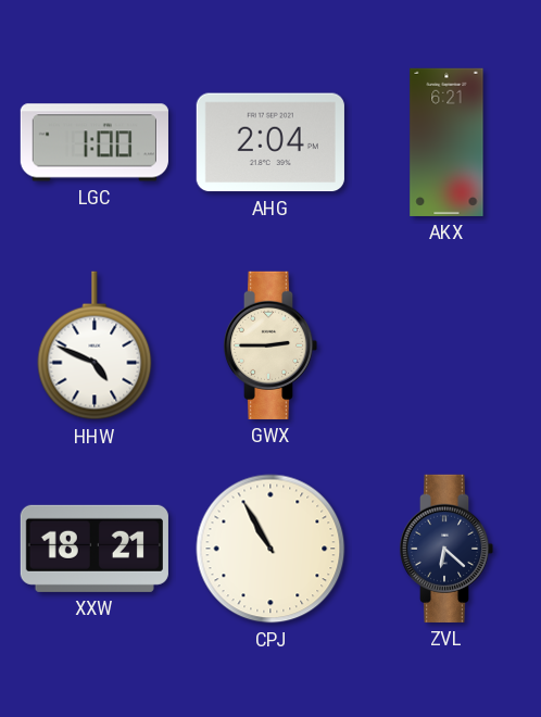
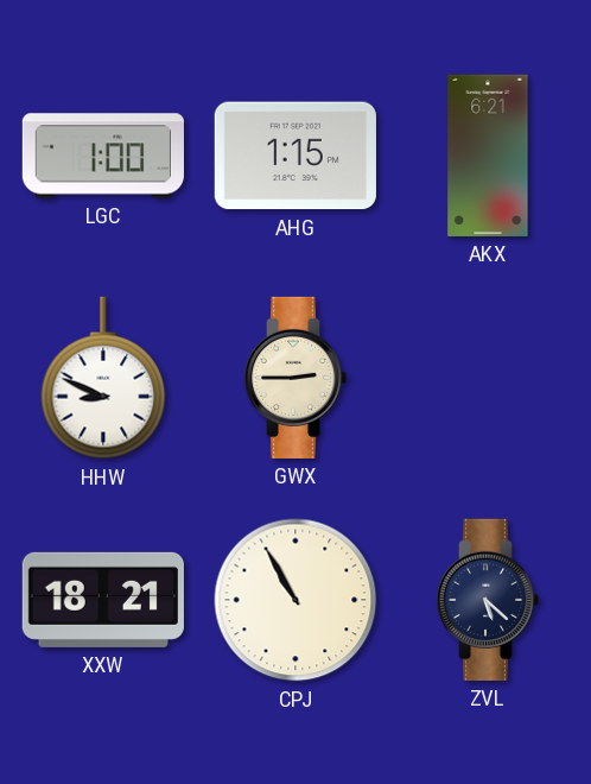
AHG: 2:04 -> 1:15 (295, 156)
HHW: 4:49 -> 8:49 (103, 378)
ZVL: 6:22 -> 5:22 (488, 600)
